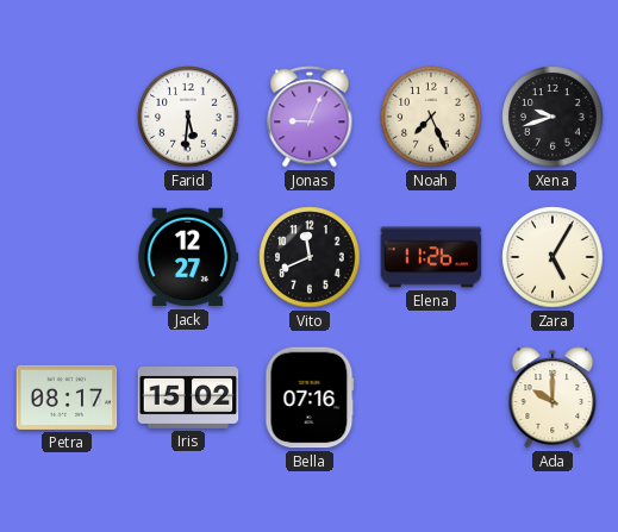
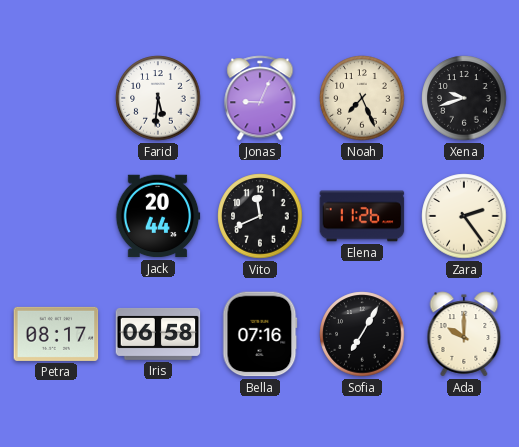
Jack: 12:27 -> 20:44 (158, 216)
Zara: 5:05 -> 2:24 (464, 216)
Iris: 15:02 -> 06:58 (158, 334)
Sofia: none -> 7:05 (362, 334)
